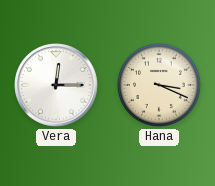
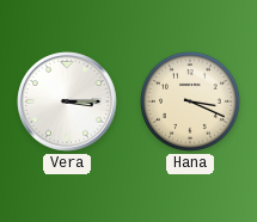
Vera: 12:15 -> 3:15 (67, 101)
